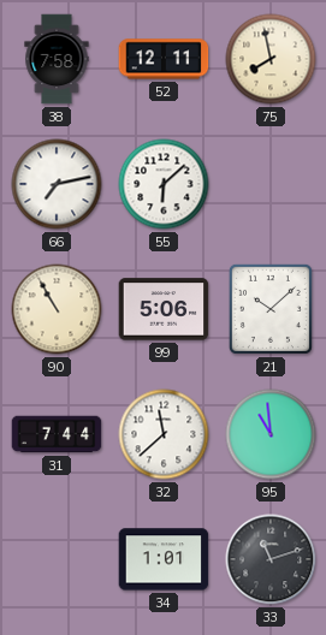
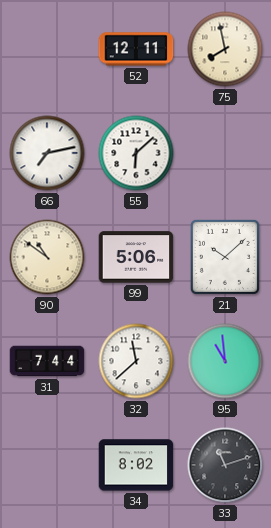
38: 7:58 -> none (57, 59)
90: 10:55 -> 10:51 (47, 257)
34: 1:01 -> 8:02 (136, 465)
